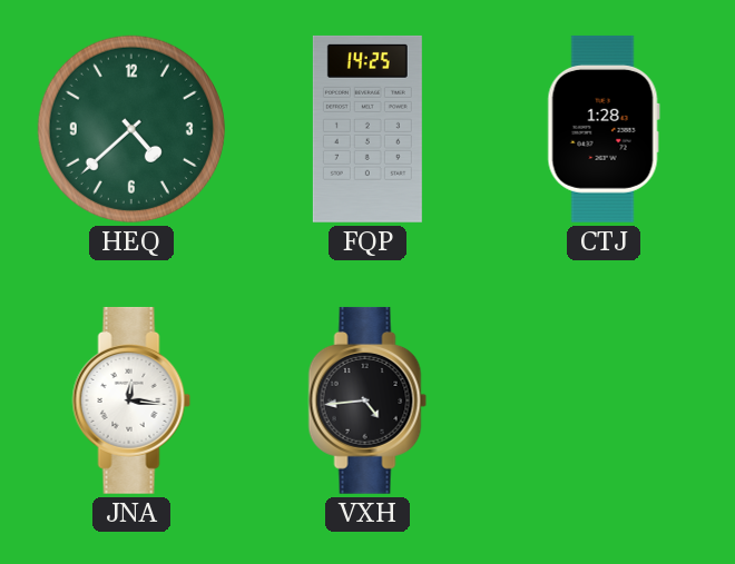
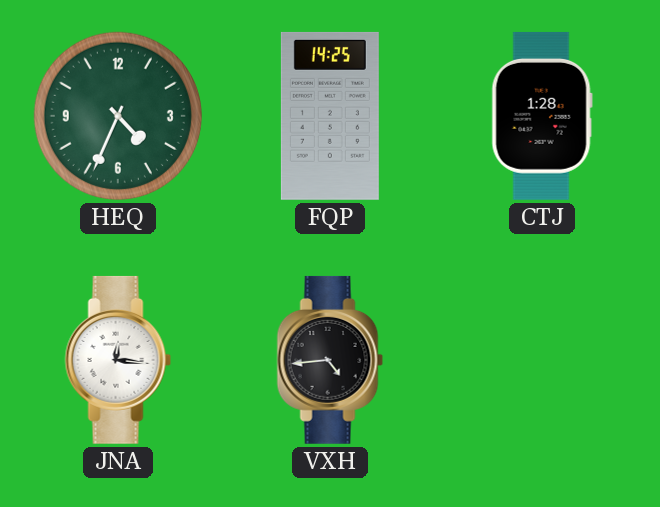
HEQ: 4:38 -> 4:34 (118, 116)
